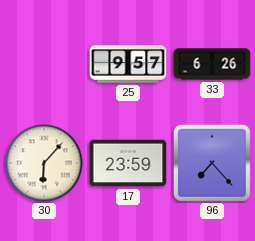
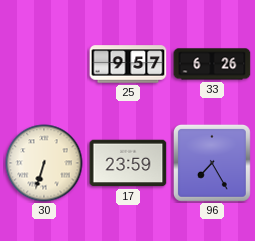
30: 6:07 -> 6:33 (44, 163)
96: 7:23 -> 7:25 (212, 163)
